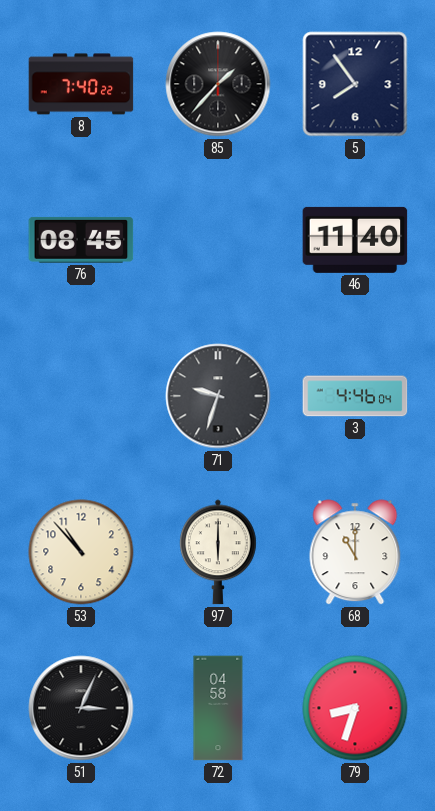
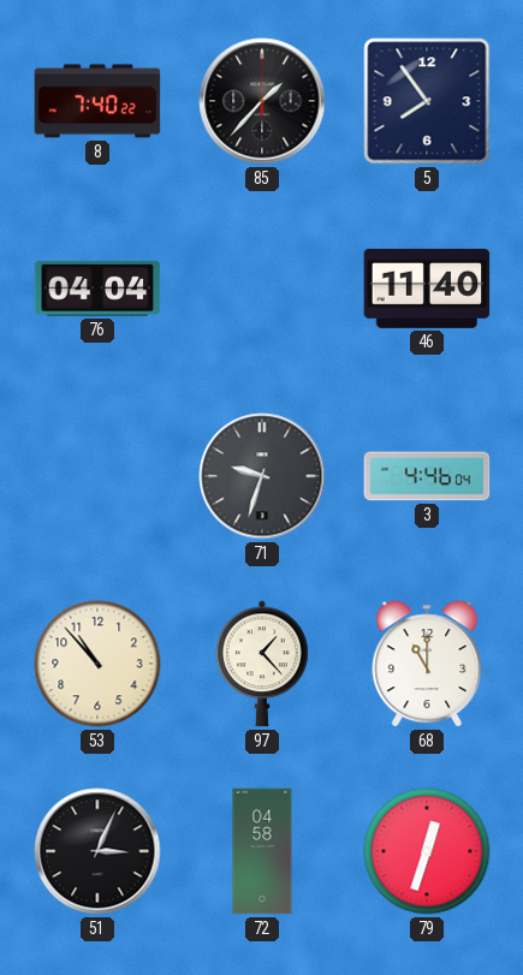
76: 08:45 -> 04:04 (97, 289)
97: 6:00 -> 1:23 (263, 664)
79: 8:33 -> 12:33 (427, 851)
